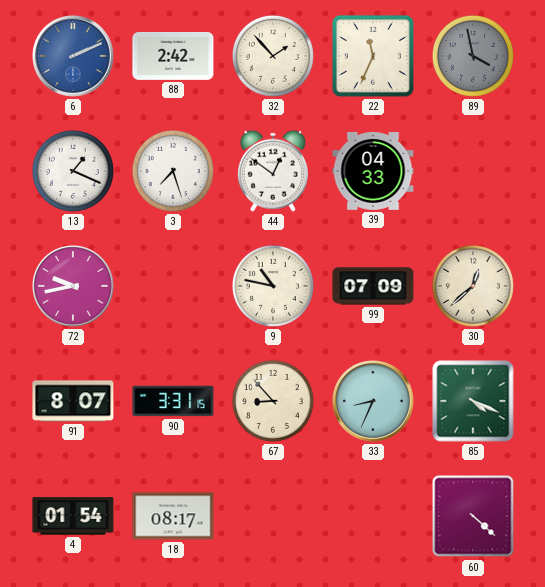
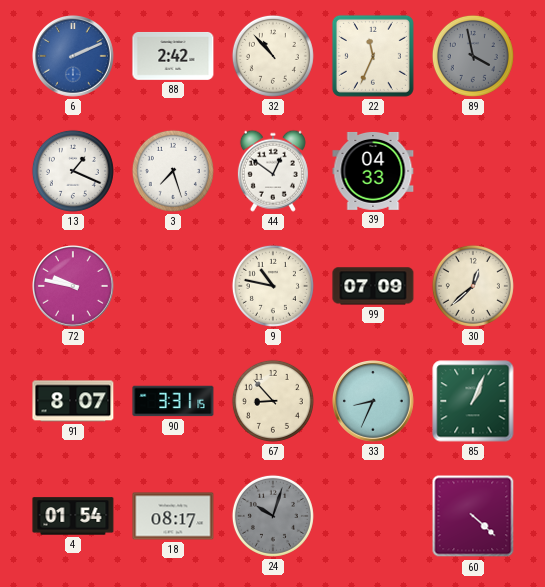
32: 1:53 -> 10:53 (273, 56)
72: 9:43 -> 9:47 (74, 287)
85: 4:19 -> 1:04 (473, 401)
24: none -> 10:03 (273, 516)
